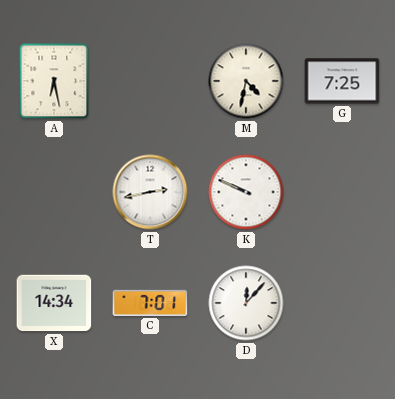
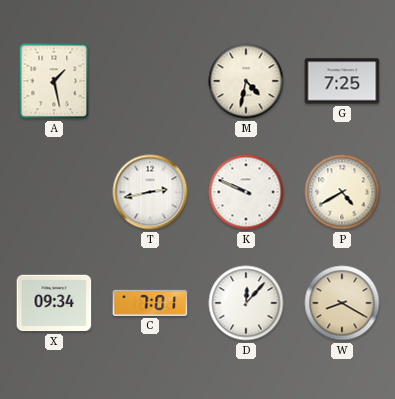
A: 6:28 -> 1:28 (54, 81)
P: none -> 4:40 (342, 192)
X: 14:34 -> 09:34 (54, 303)
W: none -> 8:20 (342, 303)
